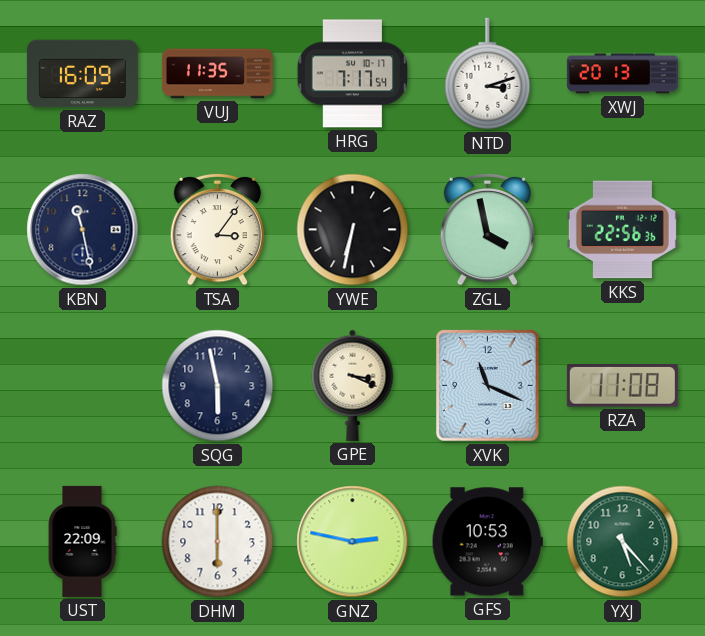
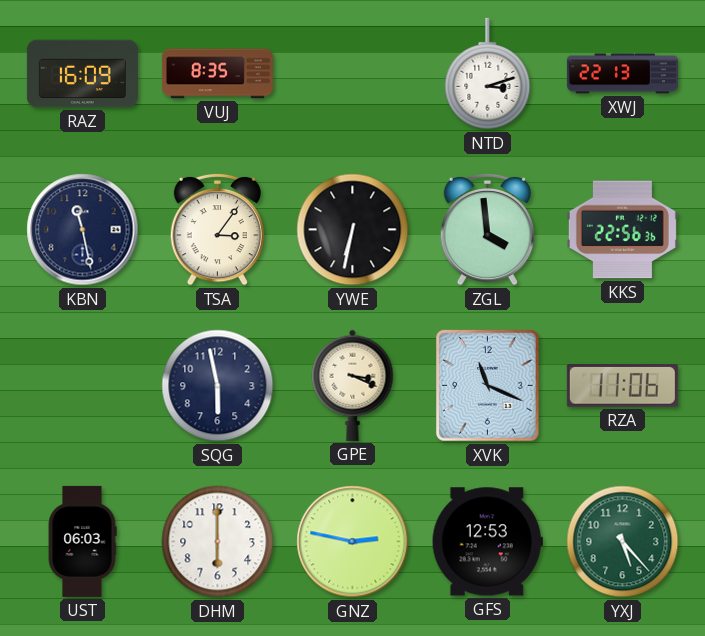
VUJ: 11:35 -> 8:35 (217, 74)
HRG: 7:17 -> none (352, 74)
XWJ: 20:13 -> 22:13 (622, 74)
ZGL: 3:58 -> 3:59 (487, 229)
RZA: 11:08 -> 11:06 (622, 386)
UST: 22:09 -> 06:03 (82, 541)
GFS: 10:53 -> 12:53 (487, 542)
